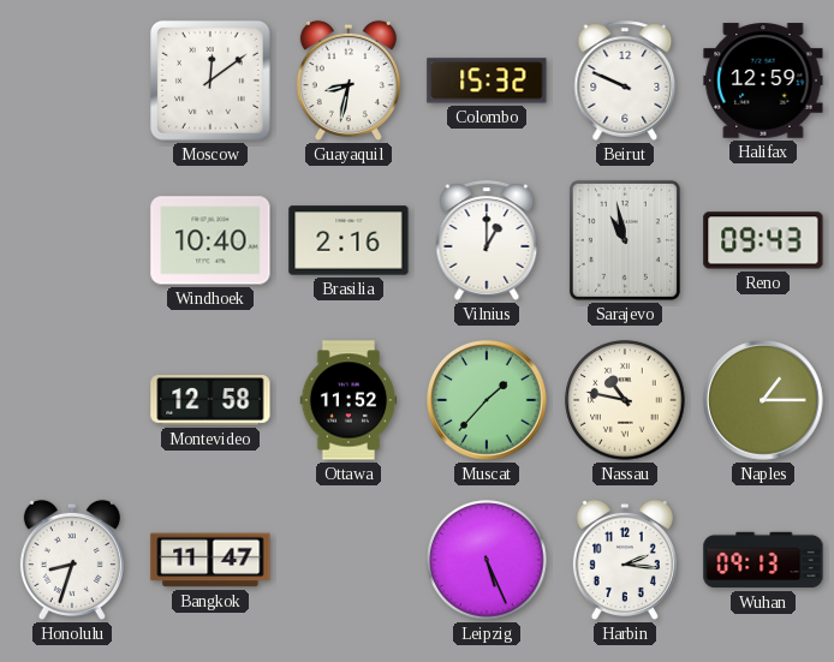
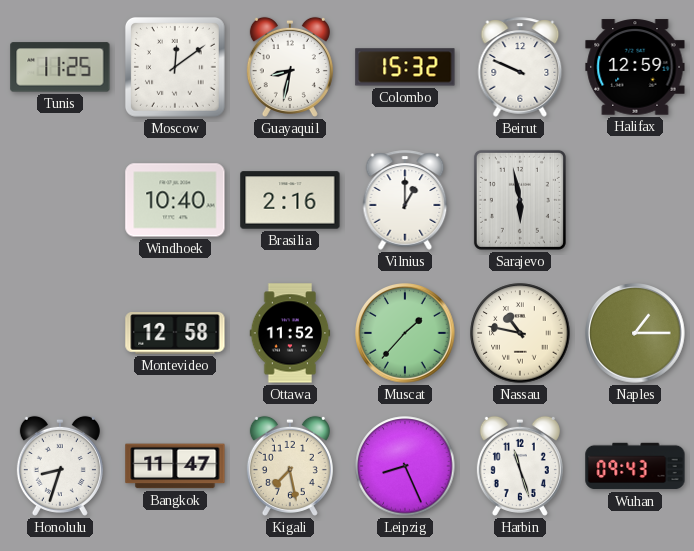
Tunis: none -> 11:25 (60, 67)
Sarajevo: 10:58 -> 5:58 (520, 200)
Reno: 09:43 -> none (763, 240)
Kigali: none -> 7:28 (290, 466)
Leipzig: 5:26 -> 8:26 (405, 466)
Harbin: 2:16 -> 11:27 (520, 466)
Wuhan: 09:13 -> 09:43 (635, 466)
